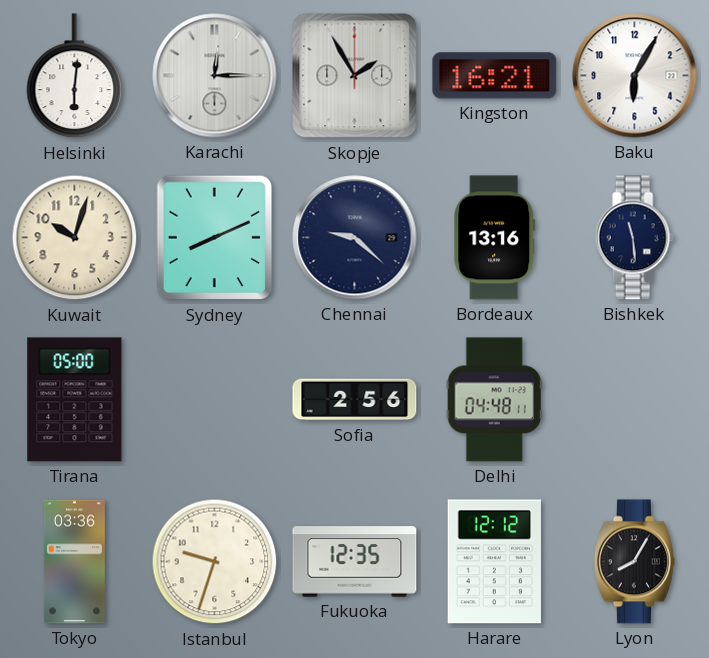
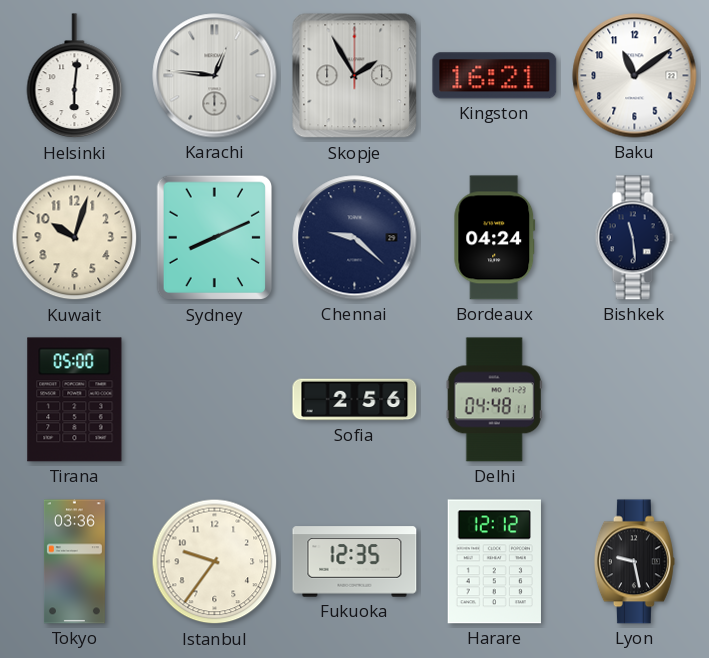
Karachi: 12:15 -> 12:46 (215, 76)
Baku: 6:05 -> 11:09 (635, 76)
Bordeaux: 13:16 -> 04:24 (495, 238)
Istanbul: 9:33 -> 9:36 (215, 562)
Lyon: 8:05 -> 9:28 (634, 562)
